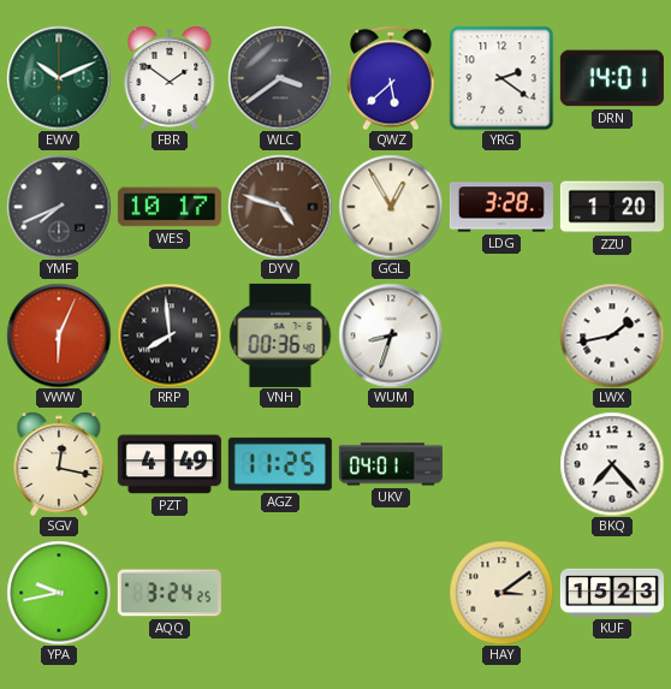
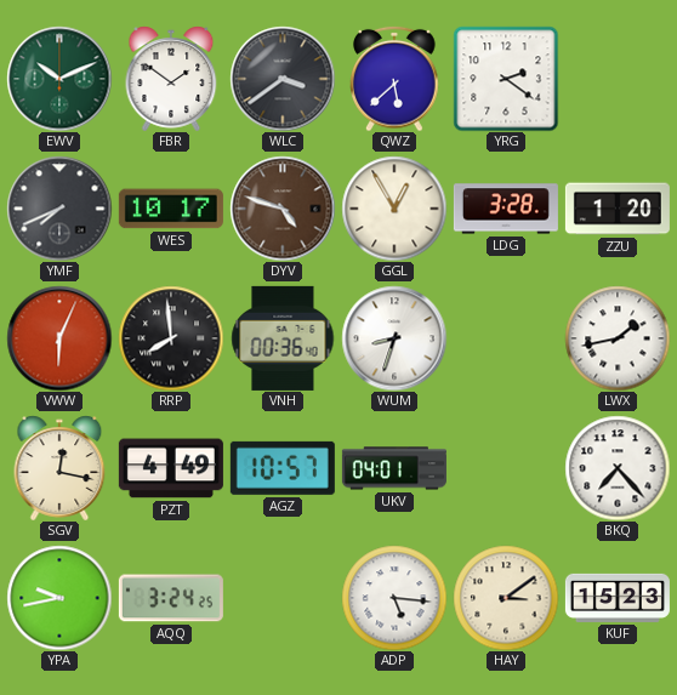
DRN: 14:01 -> none (612, 78)
AGZ: 11:25 -> 10:57 (283, 468)
ADP: none -> 5:16 (394, 598)
